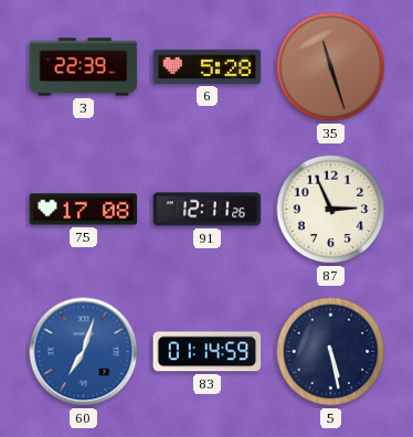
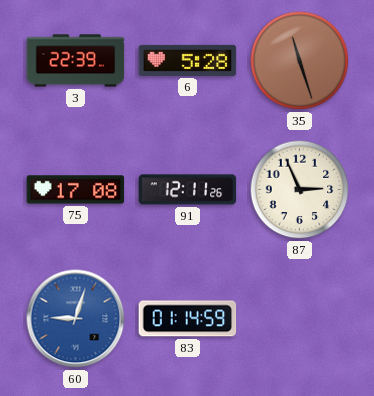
60: 7:03 -> 9:03 (76, 319)
5: 5:28 -> none (331, 352)
